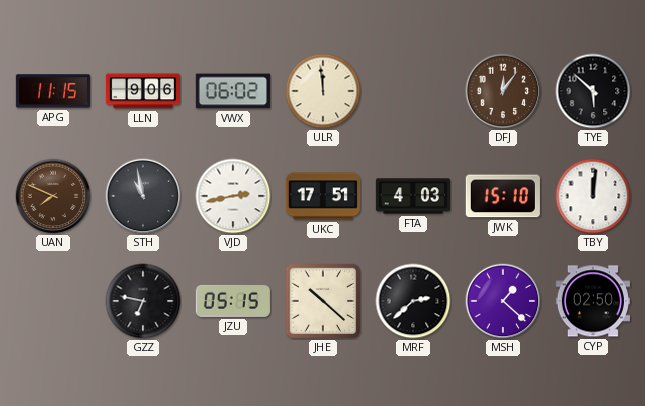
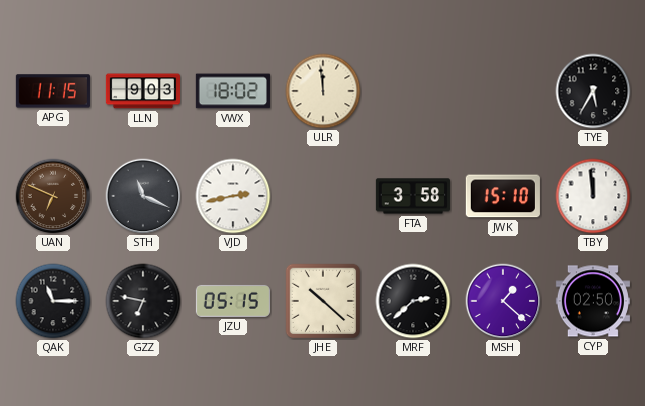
LLN: 9:06 -> 9:03 (143, 91)
VWX: 06:02 -> 18:02 (233, 91)
DFJ: 12:06 -> none (503, 91)
TYE: 5:52 -> 5:35 (593, 91)
UAN: 7:49 -> 6:49 (53, 196)
STH: 10:58 -> 11:19 (143, 196)
UKC: 17:51 -> none (323, 196)
FTA: 4:03 -> 3:58 (413, 196)
TBY: 12:01 -> 11:59 (593, 196)
QAK: none -> 11:15 (53, 301)
